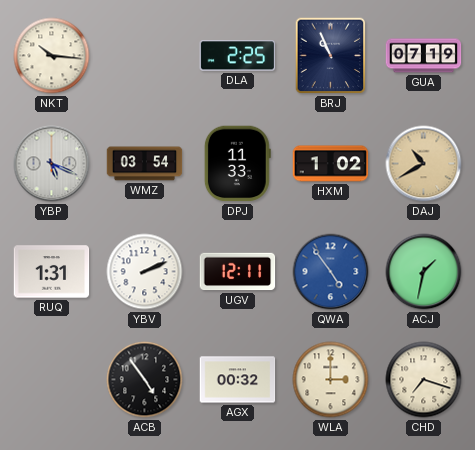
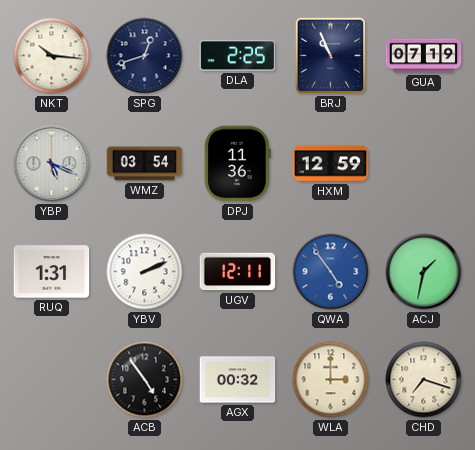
SPG: none -> 12:42 (145, 56)
DPJ: 11:33 -> 11:36 (237, 164)
HXM: 1:02 -> 12:59 (331, 164)
DAJ: 10:40 -> none (424, 164)
